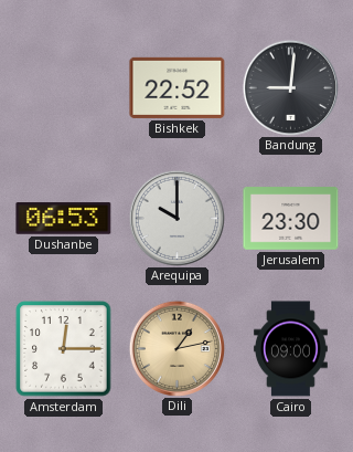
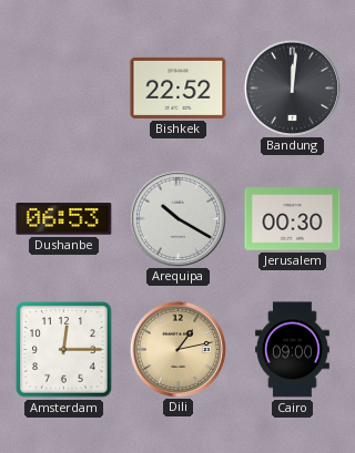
Bandung: 9:01 -> 12:01 (292, 87)
Arequipa: 10:00 -> 10:20 (177, 218)
Jerusalem: 23:30 -> 00:30 (293, 219)
